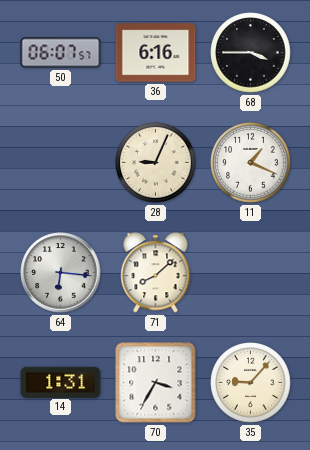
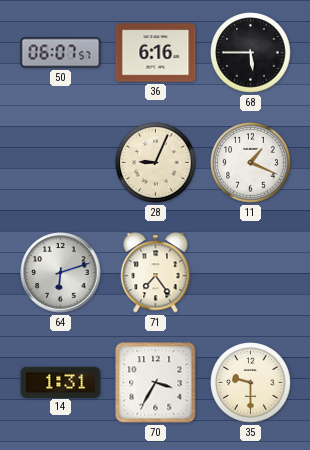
68: 3:45 -> 5:45 (251, 53)
64: 6:16 -> 6:12 (61, 273)
71: 8:08 -> 7:24 (156, 273)
35: 9:07 -> 9:30 (251, 383)
